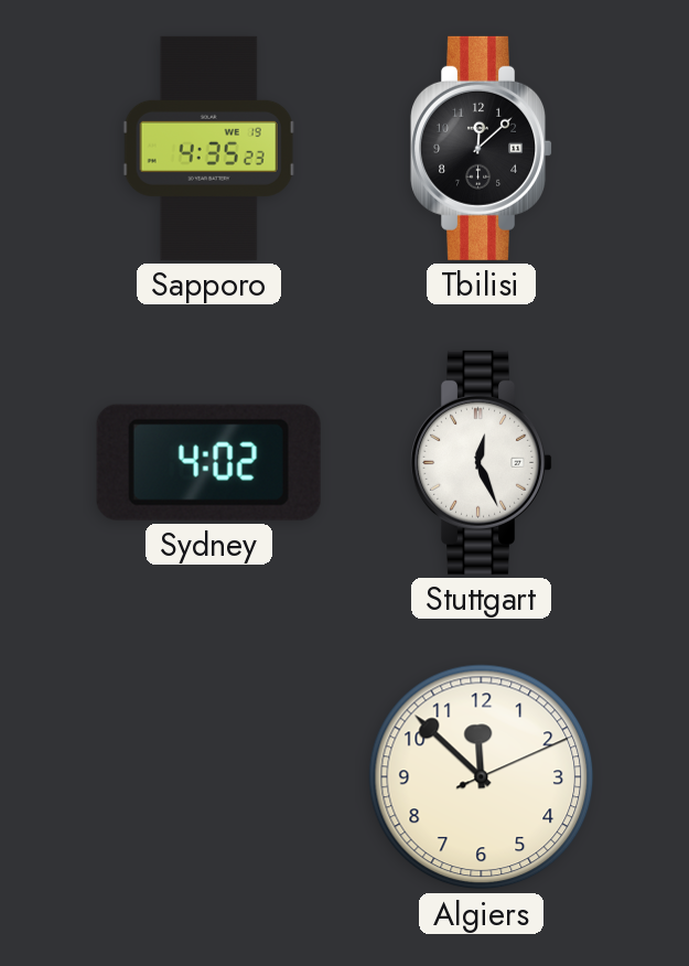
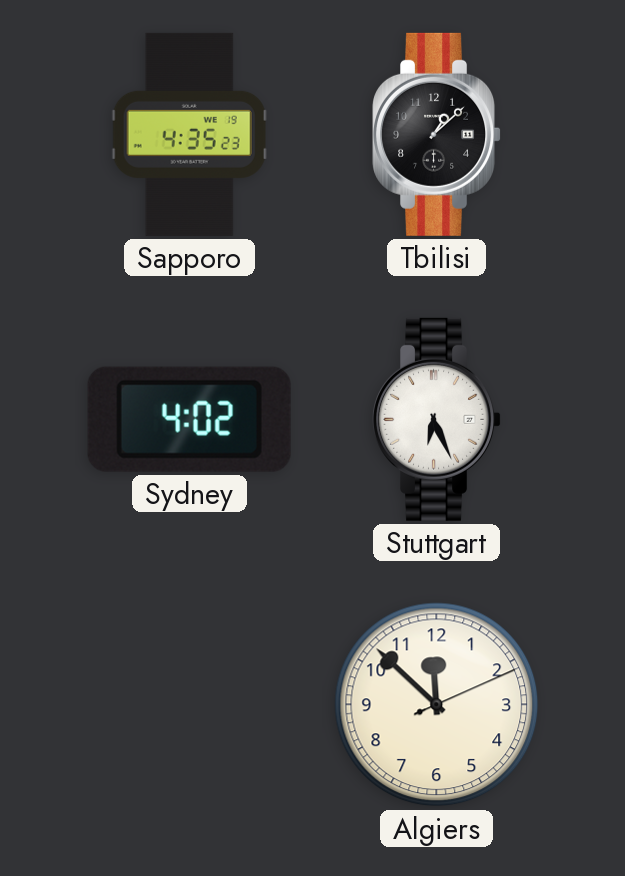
Tbilisi: 12:08 -> 1:08 (437, 134)
Stuttgart: 12:26 -> 6:26 (437, 419)
